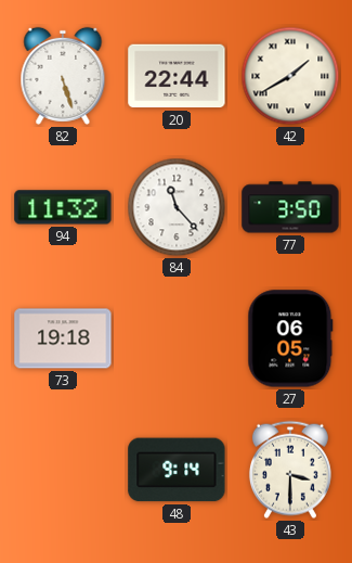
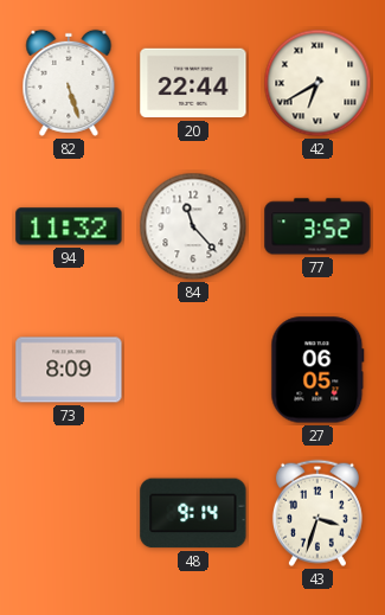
42: 1:40 -> 6:40 (317, 83)
77: 3:50 -> 3:52 (317, 226)
73: 19:18 -> 8:09 (69, 370)
43: 3:30 -> 3:33 (317, 513)
